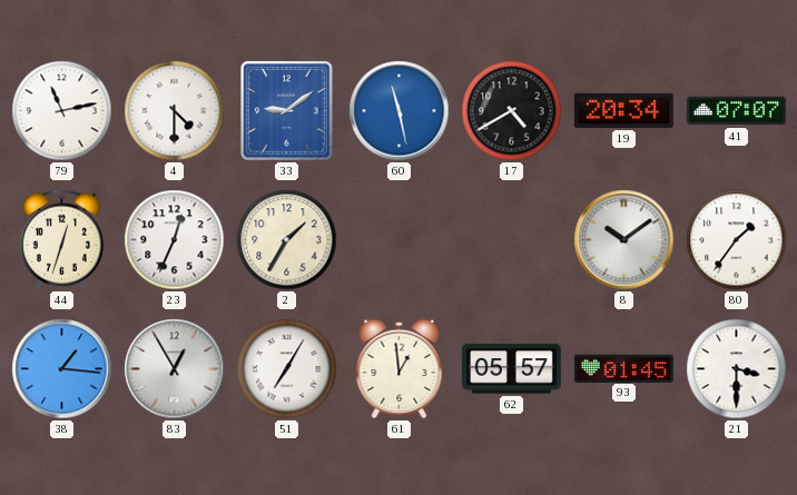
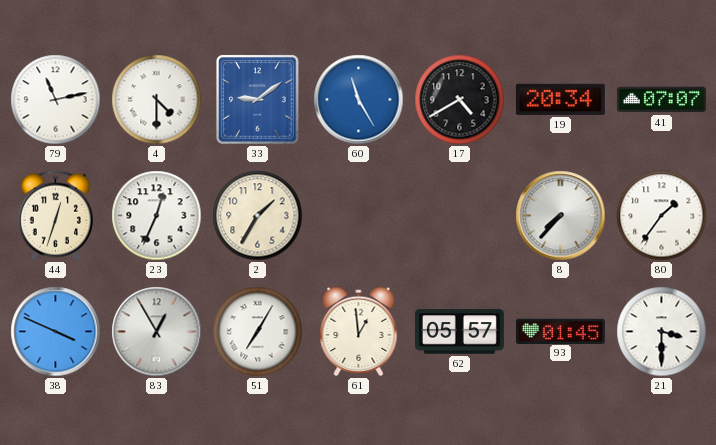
60: 11:28 -> 11:25 (359, 100)
8: 10:09 -> 7:37 (561, 216)
38: 1:16 -> 3:49 (56, 332)
